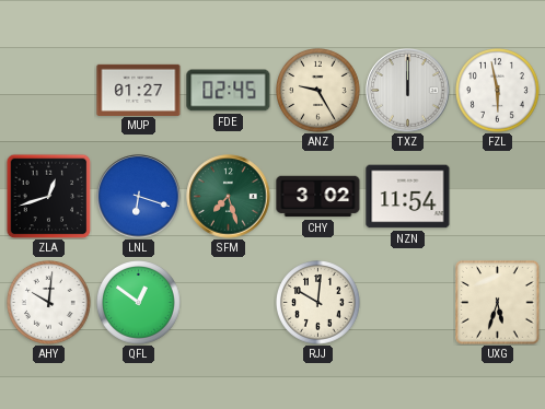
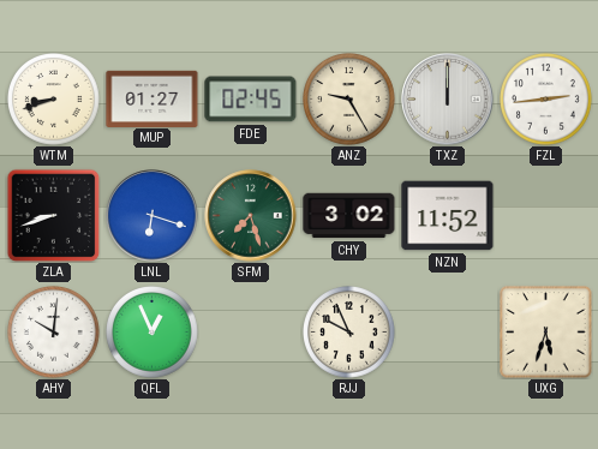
WTM: none -> 8:42 (54, 100)
FZL: 5:58 -> 2:44 (546, 100)
ZLA: 12:42 -> 8:42 (53, 215)
NZN: 11:54 -> 11:52 (448, 216)
QFL: 12:51 -> 12:56 (153, 333)
RJJ: 10:01 -> 9:56 (349, 333)
